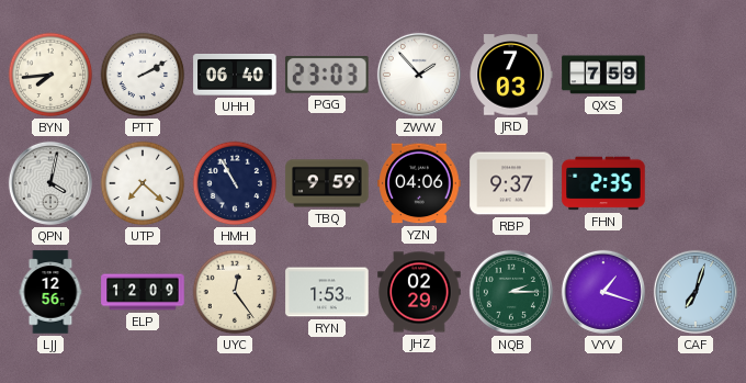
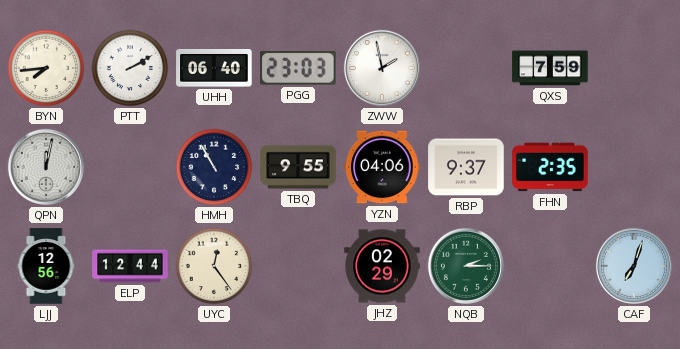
ZWW: 1:53 -> 1:58 (382, 68)
JRD: 7:03 -> none (511, 75)
QPN: 4:02 -> 12:02 (46, 167)
UTP: 7:22 -> none (143, 183)
TBQ: 9:59 -> 9:55 (298, 167)
ELP: 12:09 -> 12:44 (130, 266)
RYN: 1:53 -> none (327, 292)
VYV: 1:18 -> none (603, 292)
